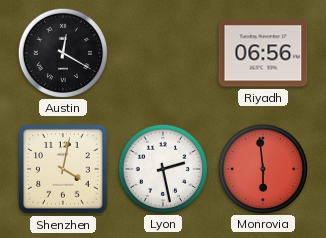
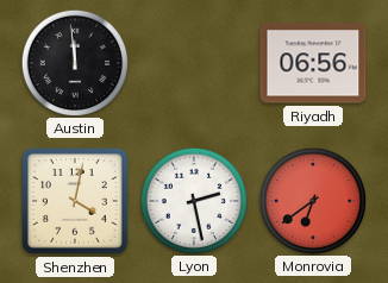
Austin: 12:20 -> 11:59 (74, 62)
Monrovia: 5:59 -> 6:39 (312, 200)
